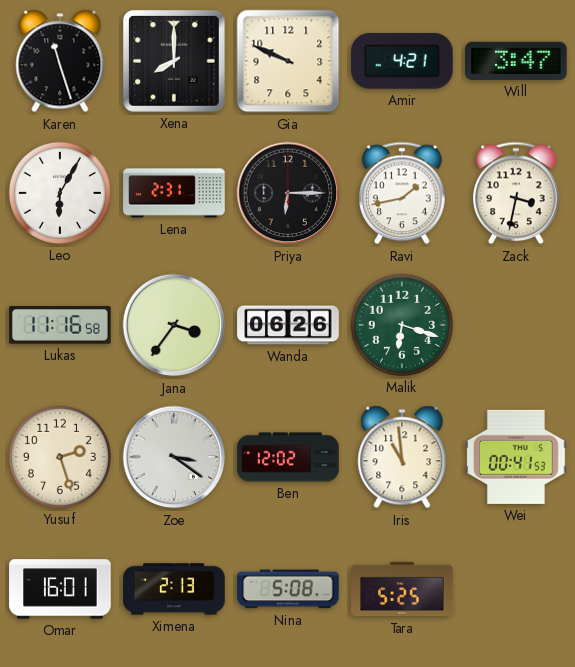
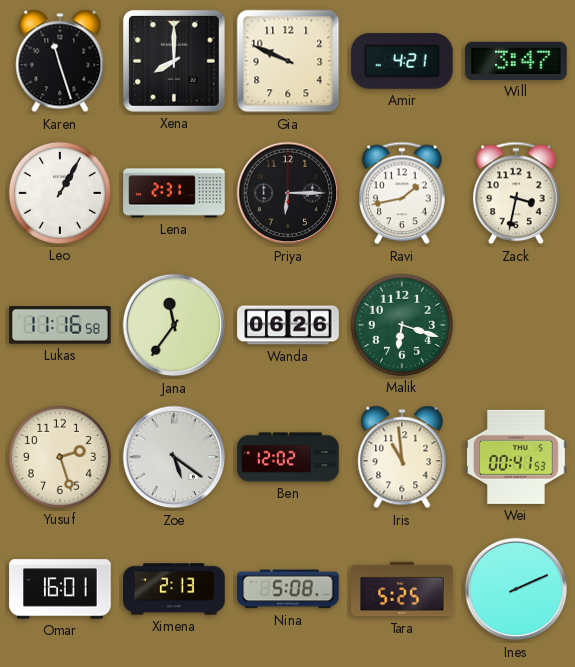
Leo: 6:05 -> 1:05 (60, 193)
Jana: 3:36 -> 11:36 (174, 325)
Zoe: 3:21 -> 5:21 (174, 457)
Ines: none -> 2:11 (516, 589)
